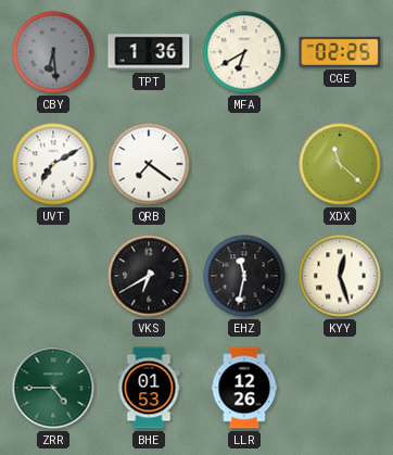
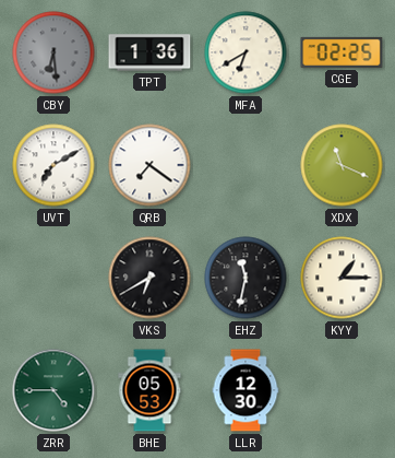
XDX: 11:22 -> 11:19 (342, 165)
KYY: 12:27 -> 1:15 (342, 278)
BHE: 01:53 -> 05:53 (149, 390)
LLR: 12:26 -> 12:30 (246, 390)
